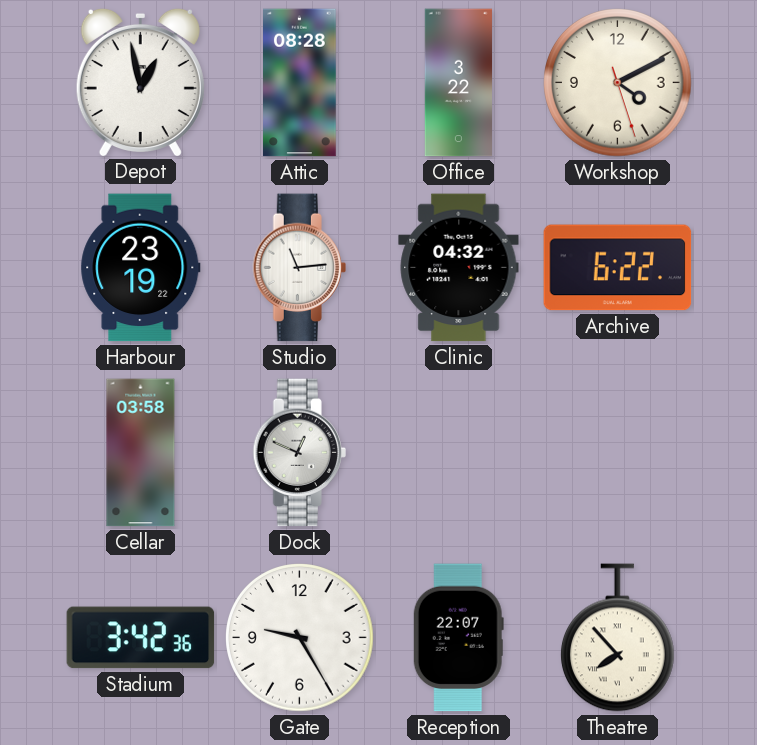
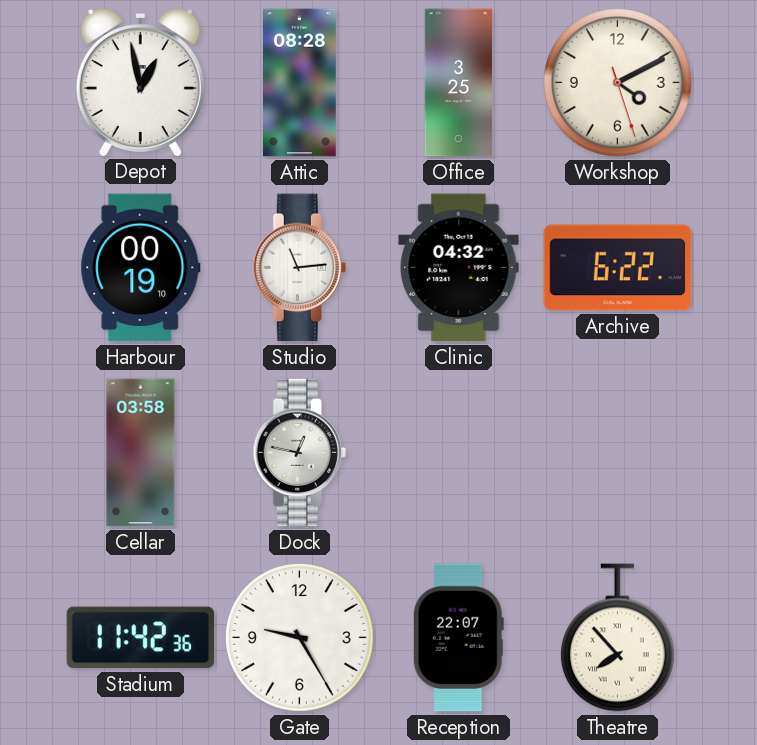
Office: 3:22 -> 3:25 (458, 83)
Harbour: 23:19 -> 00:19 (141, 268)
Dock: 12:49 -> 12:47 (299, 453)
Stadium: 3:42 -> 11:42 (141, 638)
